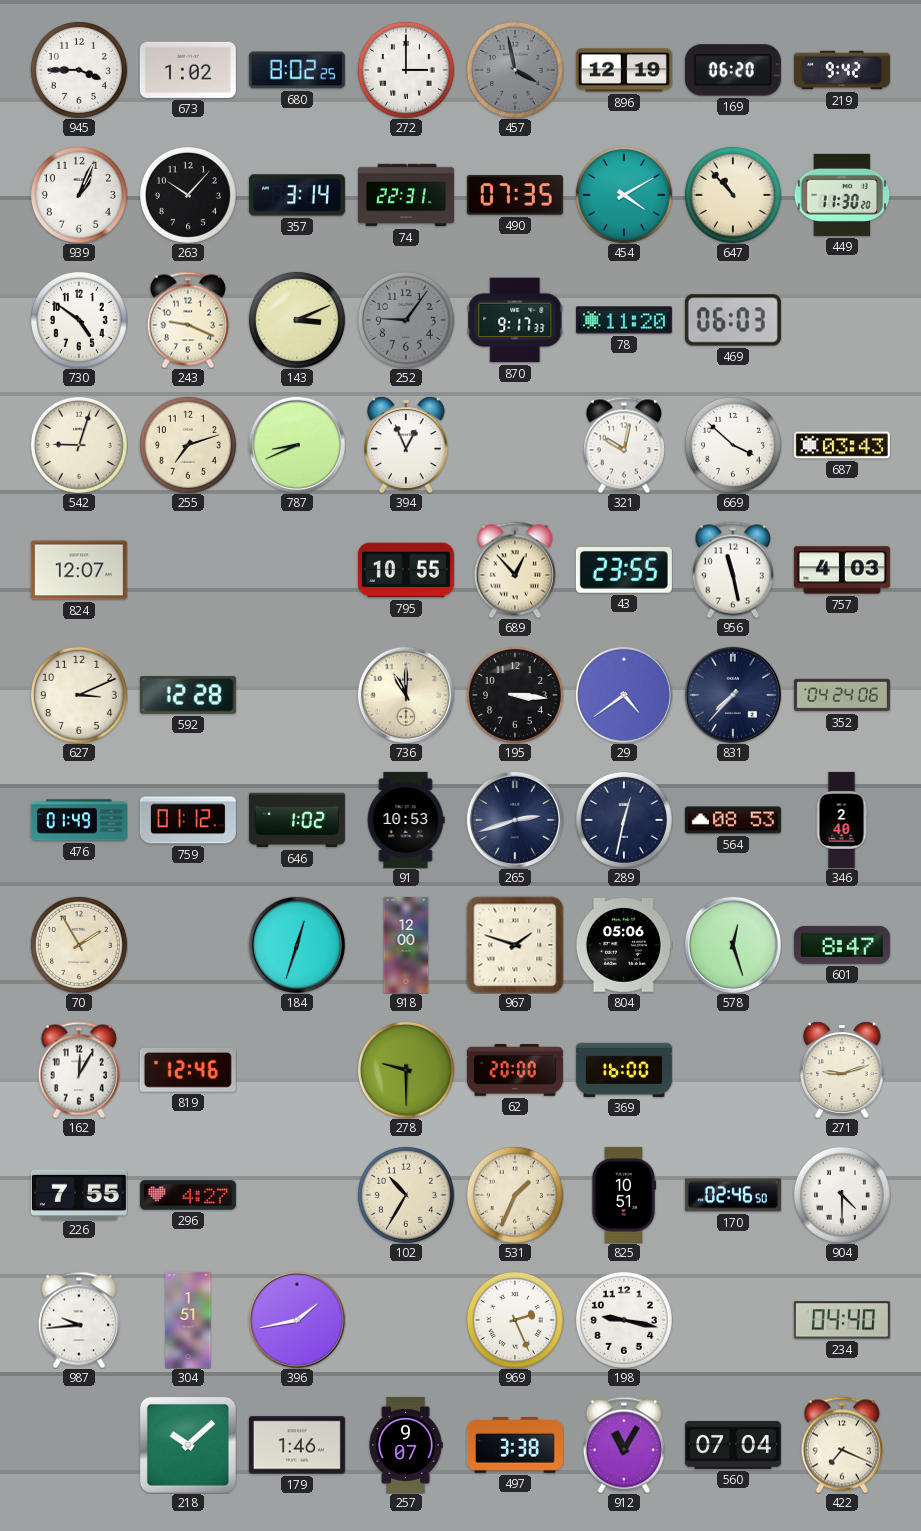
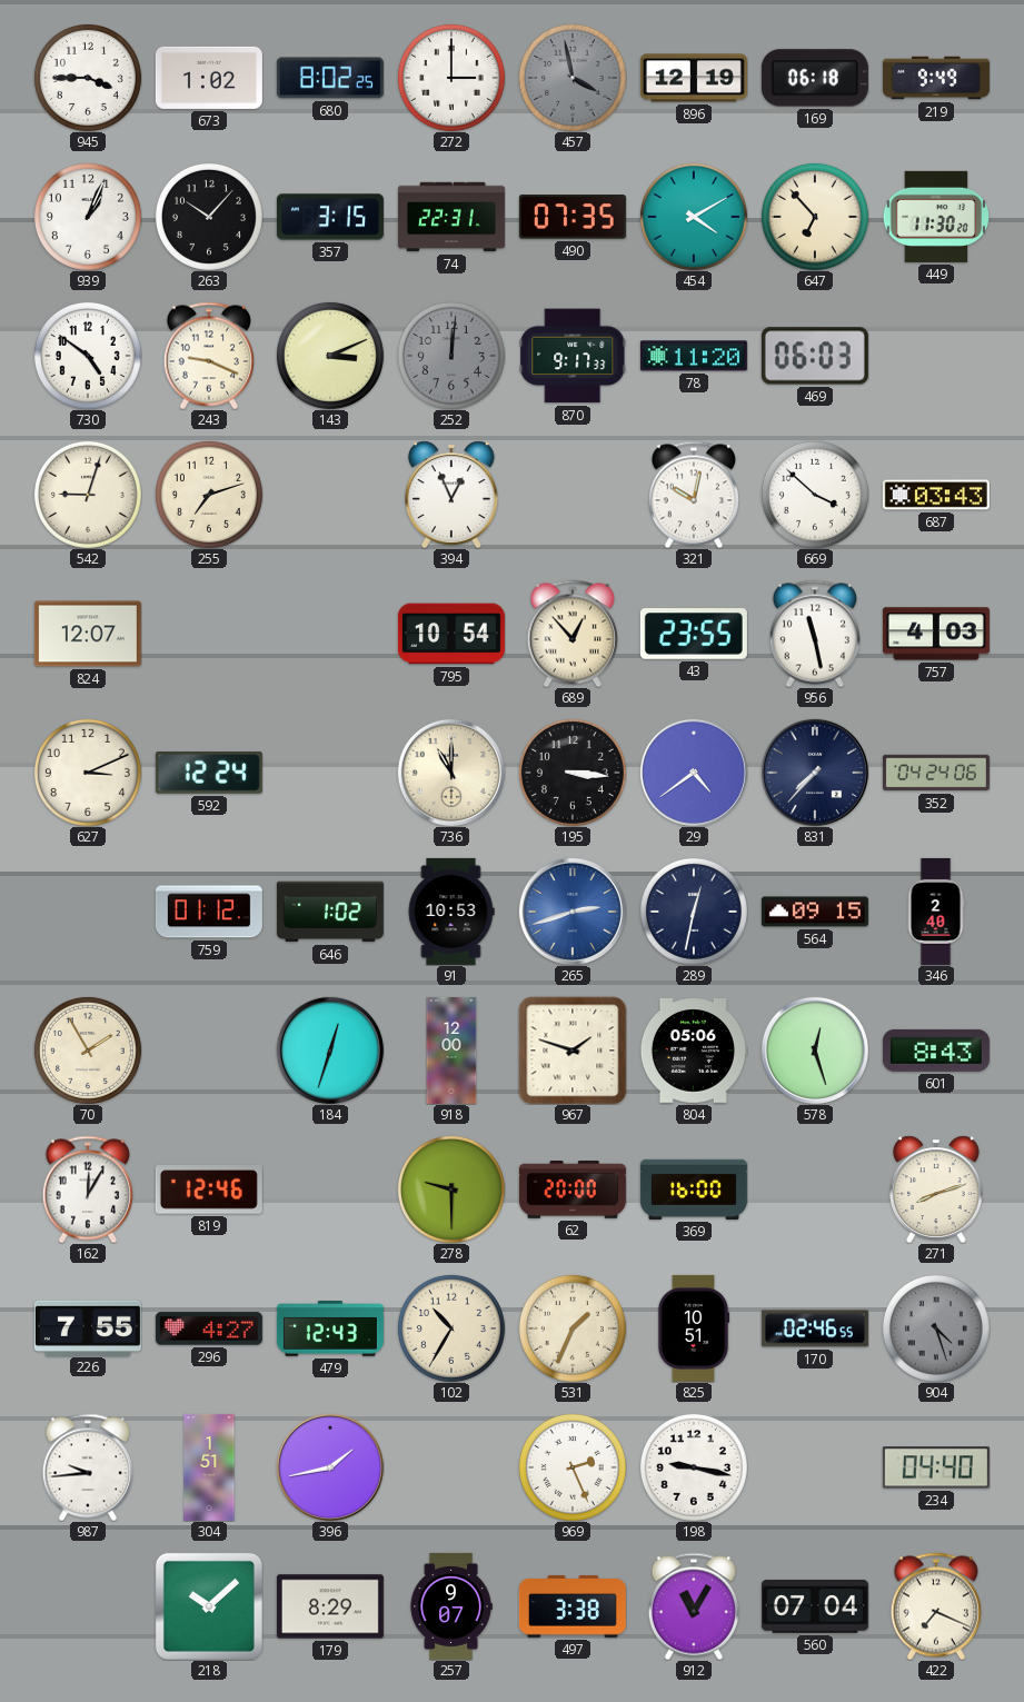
169: 06:20 -> 06:18 (815, 78)
219: 9:42 -> 9:49 (936, 78)
357: 3:14 -> 3:15 (330, 217)
647: 10:53 -> 6:53 (815, 217)
252: 9:06 -> 12:01 (451, 356)
787: 8:41 -> none (297, 445)
795: 10:55 -> 10:54 (451, 634)
592: 12:28 -> 12:24 (209, 773)
476: 01:49 -> none (79, 820)
265 dial: navy -> blue (573, 912)
564: 08:53 -> 09:15 (815, 912)
601: 8:47 -> 8:43 (936, 1051)
271: 9:12 -> 8:12 (937, 1190)
479: none -> 12:43 (330, 1328)
170: 02:46:50 -> 02:46:55 (815, 1328)
904: 4:30 -> 4:27 (936, 1328)
904 dial: white -> grey (936, 1328)
179: 1:46 -> 8:29 (330, 1606)
